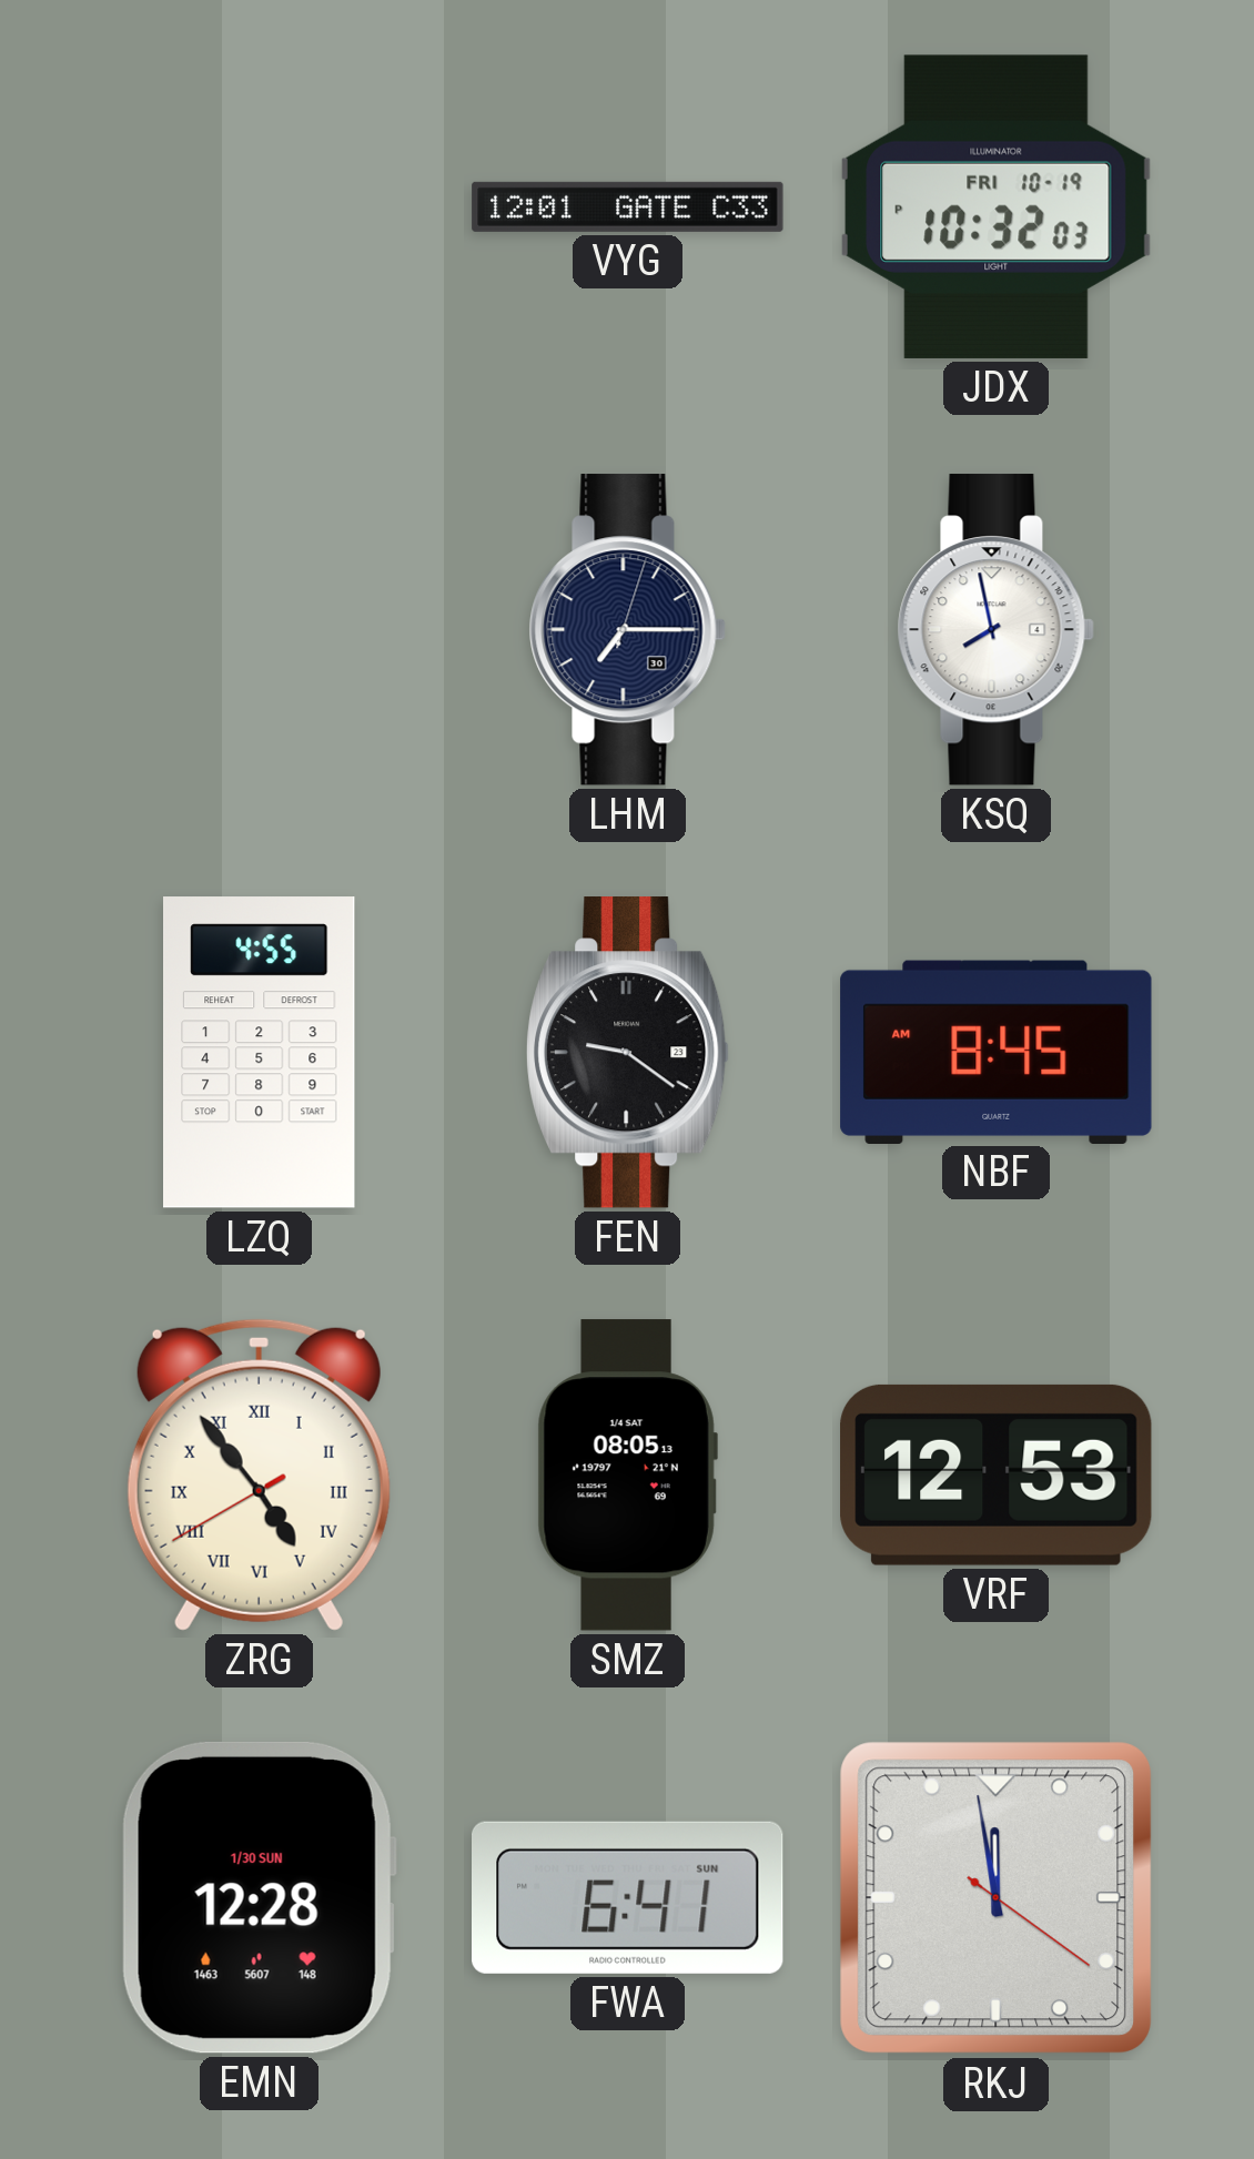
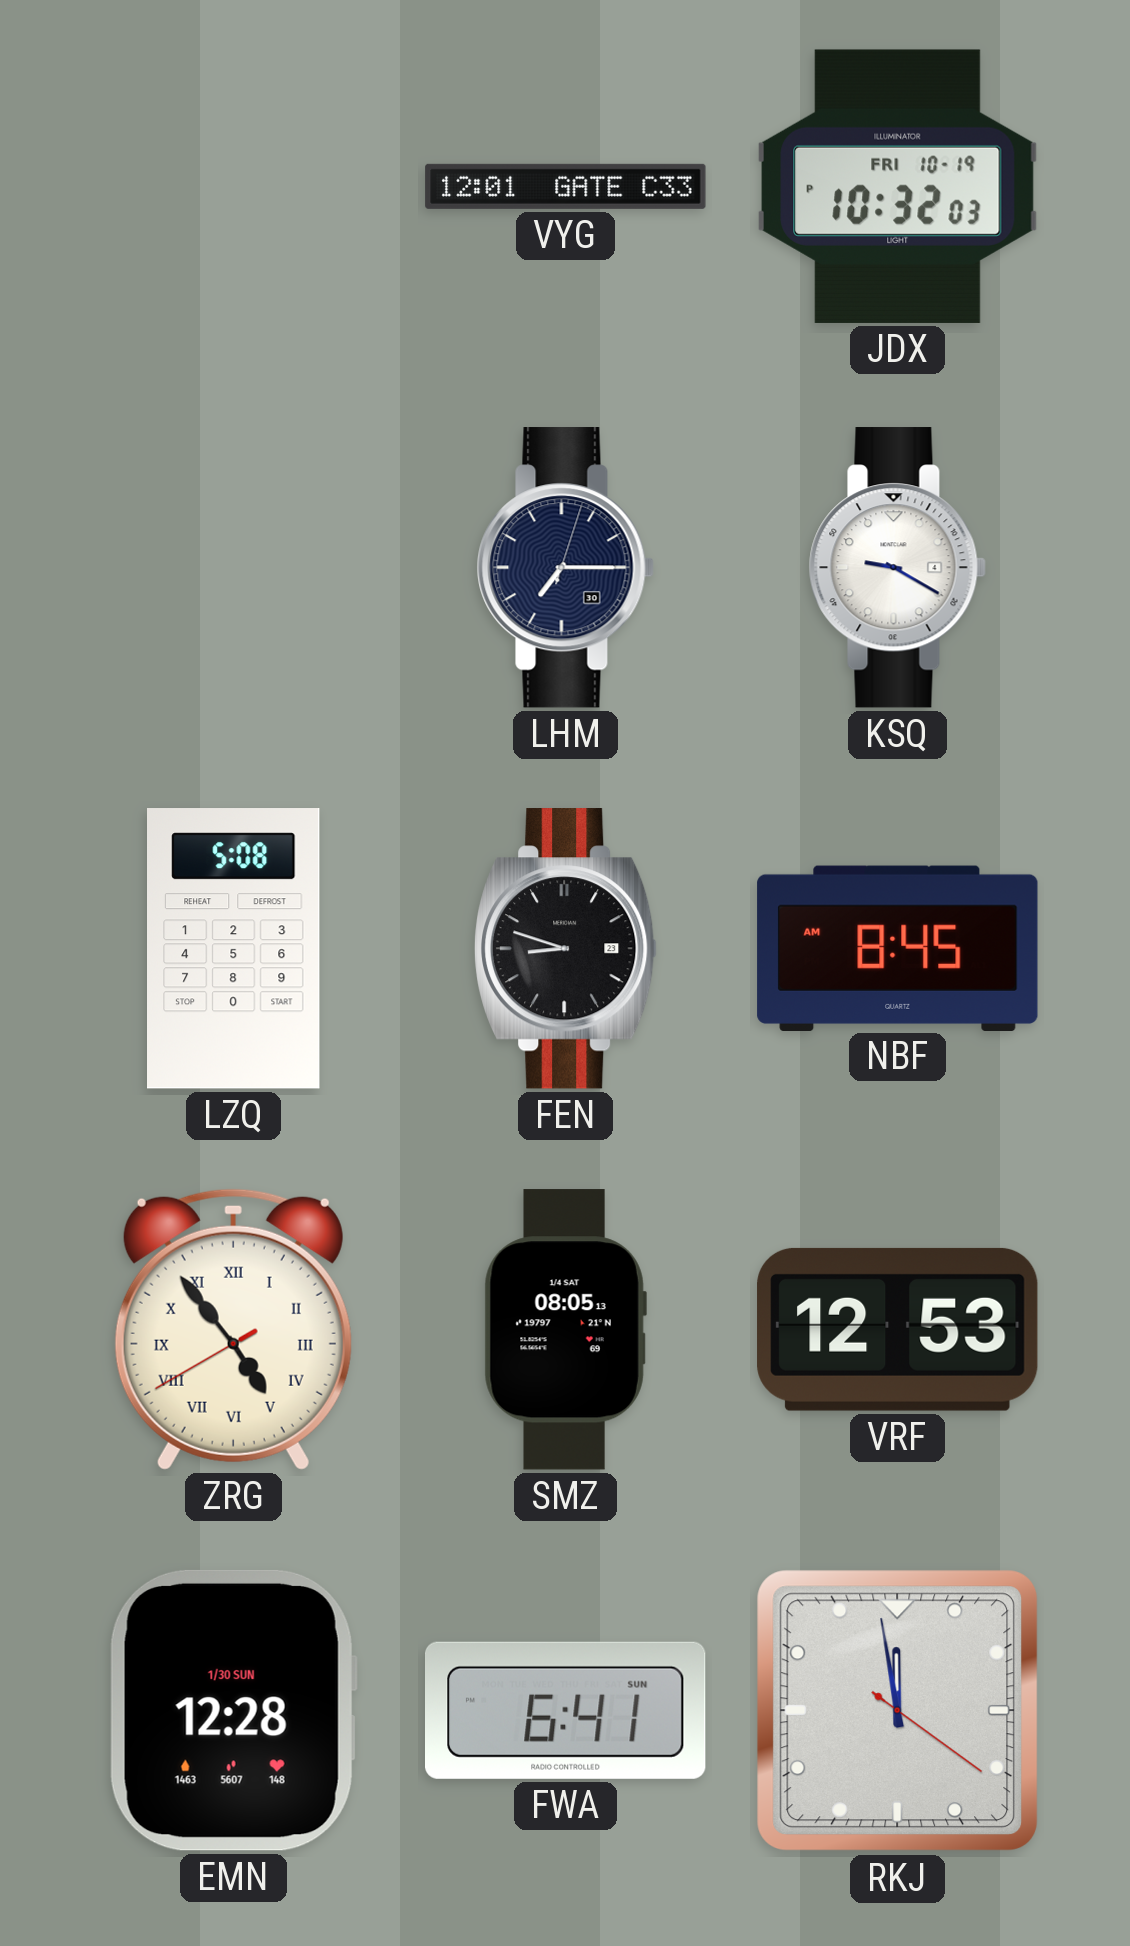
KSQ: 7:58 -> 9:20 (897, 568)
LZQ: 4:55 -> 5:08 (234, 949)
FEN: 9:21 -> 8:48 (566, 949)
